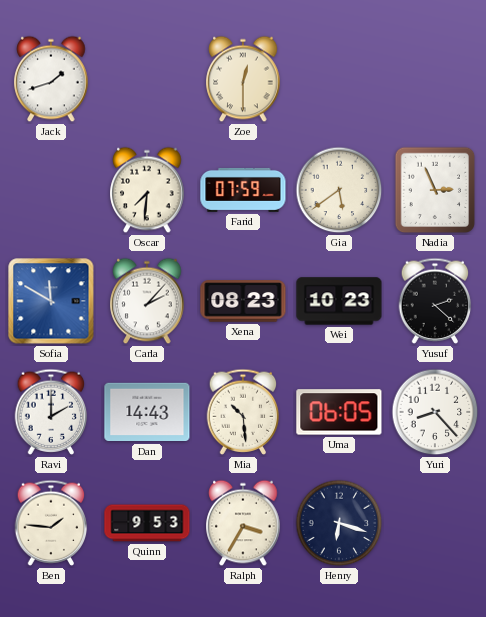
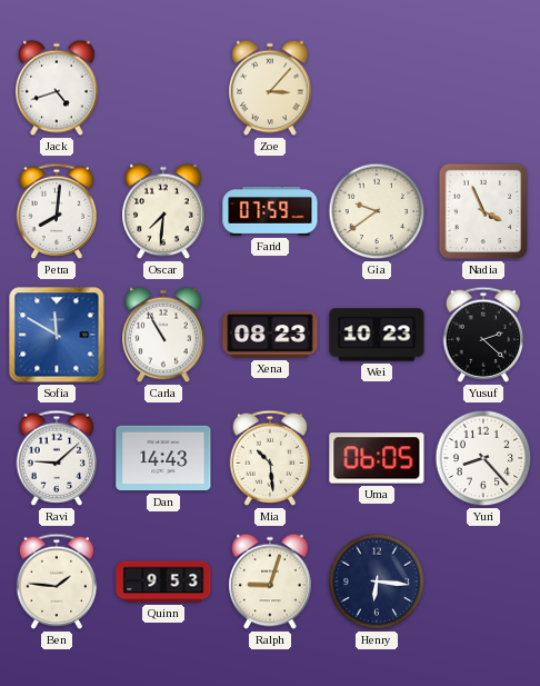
Jack: 1:42 -> 4:42 (57, 88)
Zoe: 12:30 -> 3:07 (270, 88)
Petra: none -> 8:01 (57, 211)
Gia: 5:39 -> 9:39 (377, 211)
Nadia: 2:56 -> 3:56 (483, 211)
Carla: 2:07 -> 10:55 (163, 335)
Ravi: 2:00 -> 9:08 (57, 458)
Ralph: 3:35 -> 9:03 (270, 581)
Henry: 6:18 -> 6:16 (377, 581)
